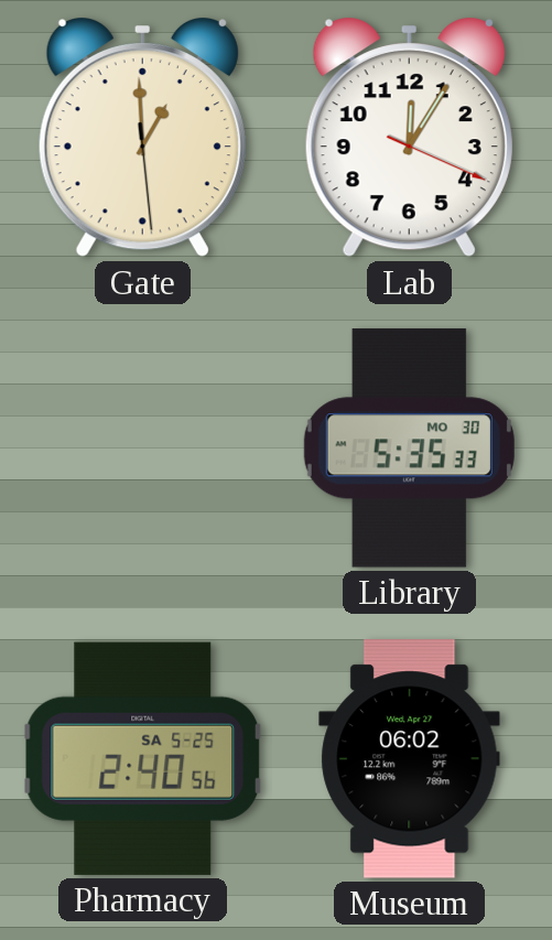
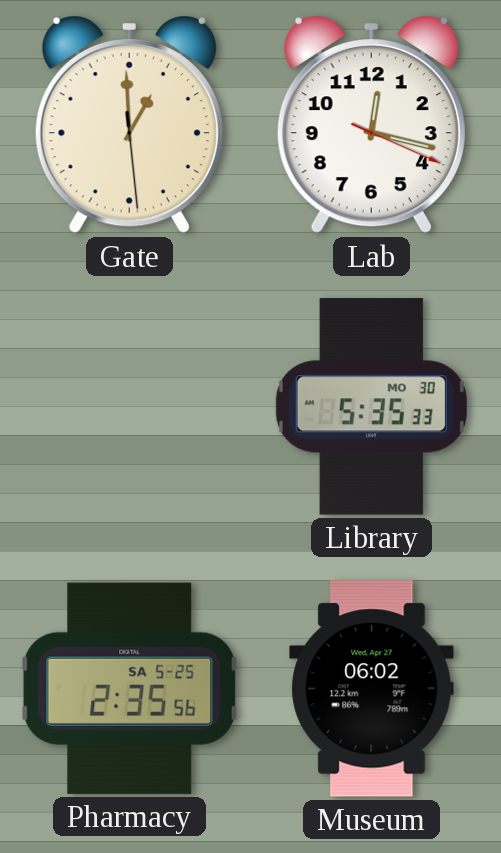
Lab: 12:05 -> 12:17 (371, 126)
Pharmacy: 2:40 -> 2:35 (130, 688)
